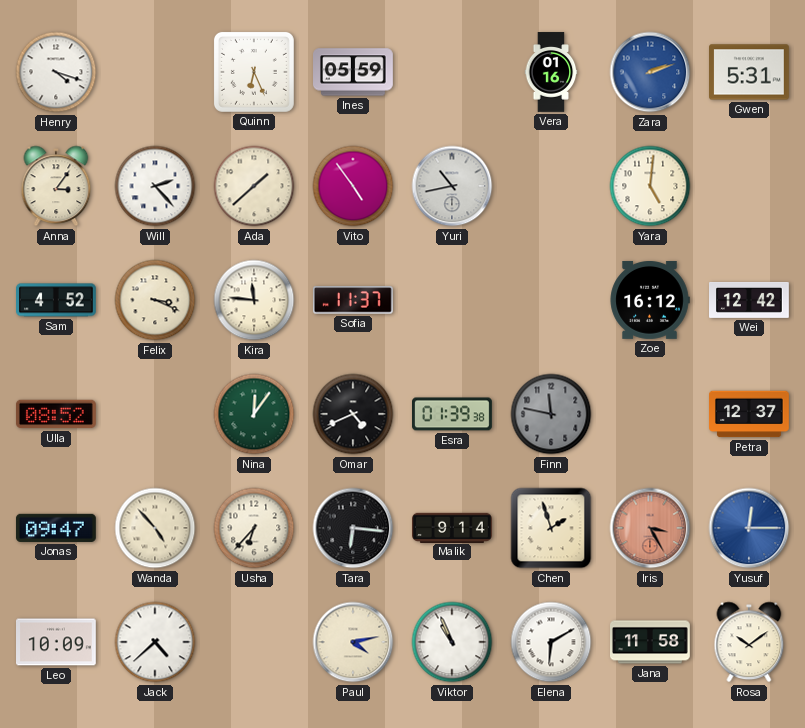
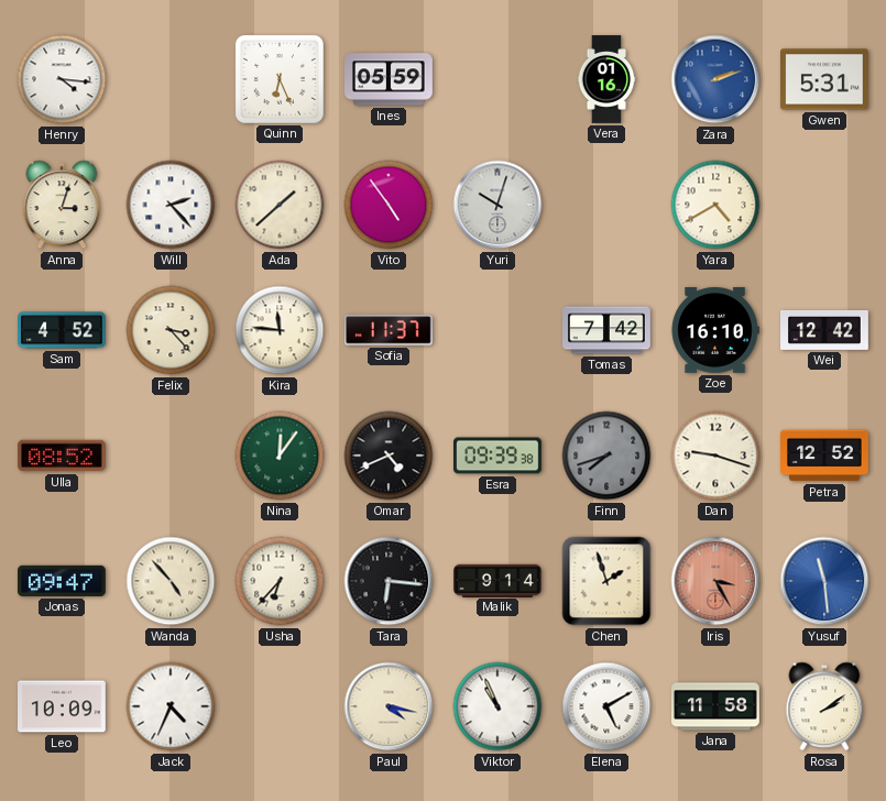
Henry: 4:18 -> 4:16 (62, 79)
Anna: 3:06 -> 3:03 (62, 205)
Yuri: 10:43 -> 10:03 (497, 205)
Yara: 5:01 -> 4:40 (715, 205)
Felix: 3:19 -> 3:23 (171, 330)
Tomas: none -> 7:42 (608, 330)
Zoe: 16:12 -> 16:10 (715, 331)
Esra: 01:39 -> 09:39 (499, 456)
Finn: 11:47 -> 7:42 (606, 456)
Dan: none -> 9:18 (715, 456)
Petra: 12:37 -> 12:52 (825, 456)
Yusuf: 12:15 -> 11:29 (824, 581)
Jack: 4:38 -> 4:34 (171, 706)
Paul: 4:13 -> 4:17 (389, 706)
Elena: 6:10 -> 5:10 (606, 706)
Rosa: 10:09 -> 2:09 (824, 706)
